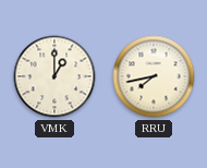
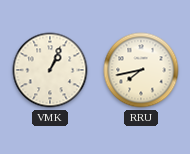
VMK: 1:00 -> 1:04 (50, 70)
